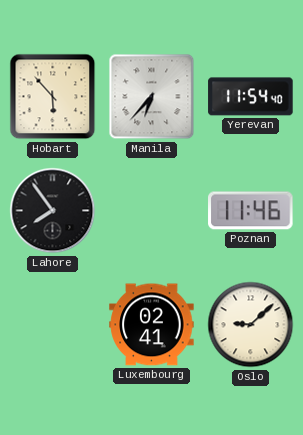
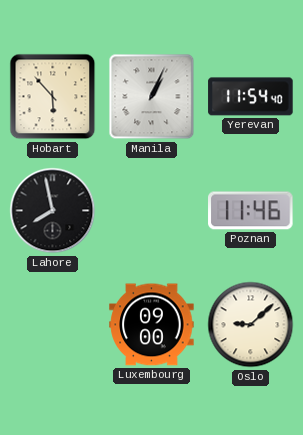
Manila: 6:37 -> 1:04 (152, 97)
Lahore: 7:54 -> 7:58 (53, 211)
Luxembourg: 02:41 -> 09:00 (152, 325)
